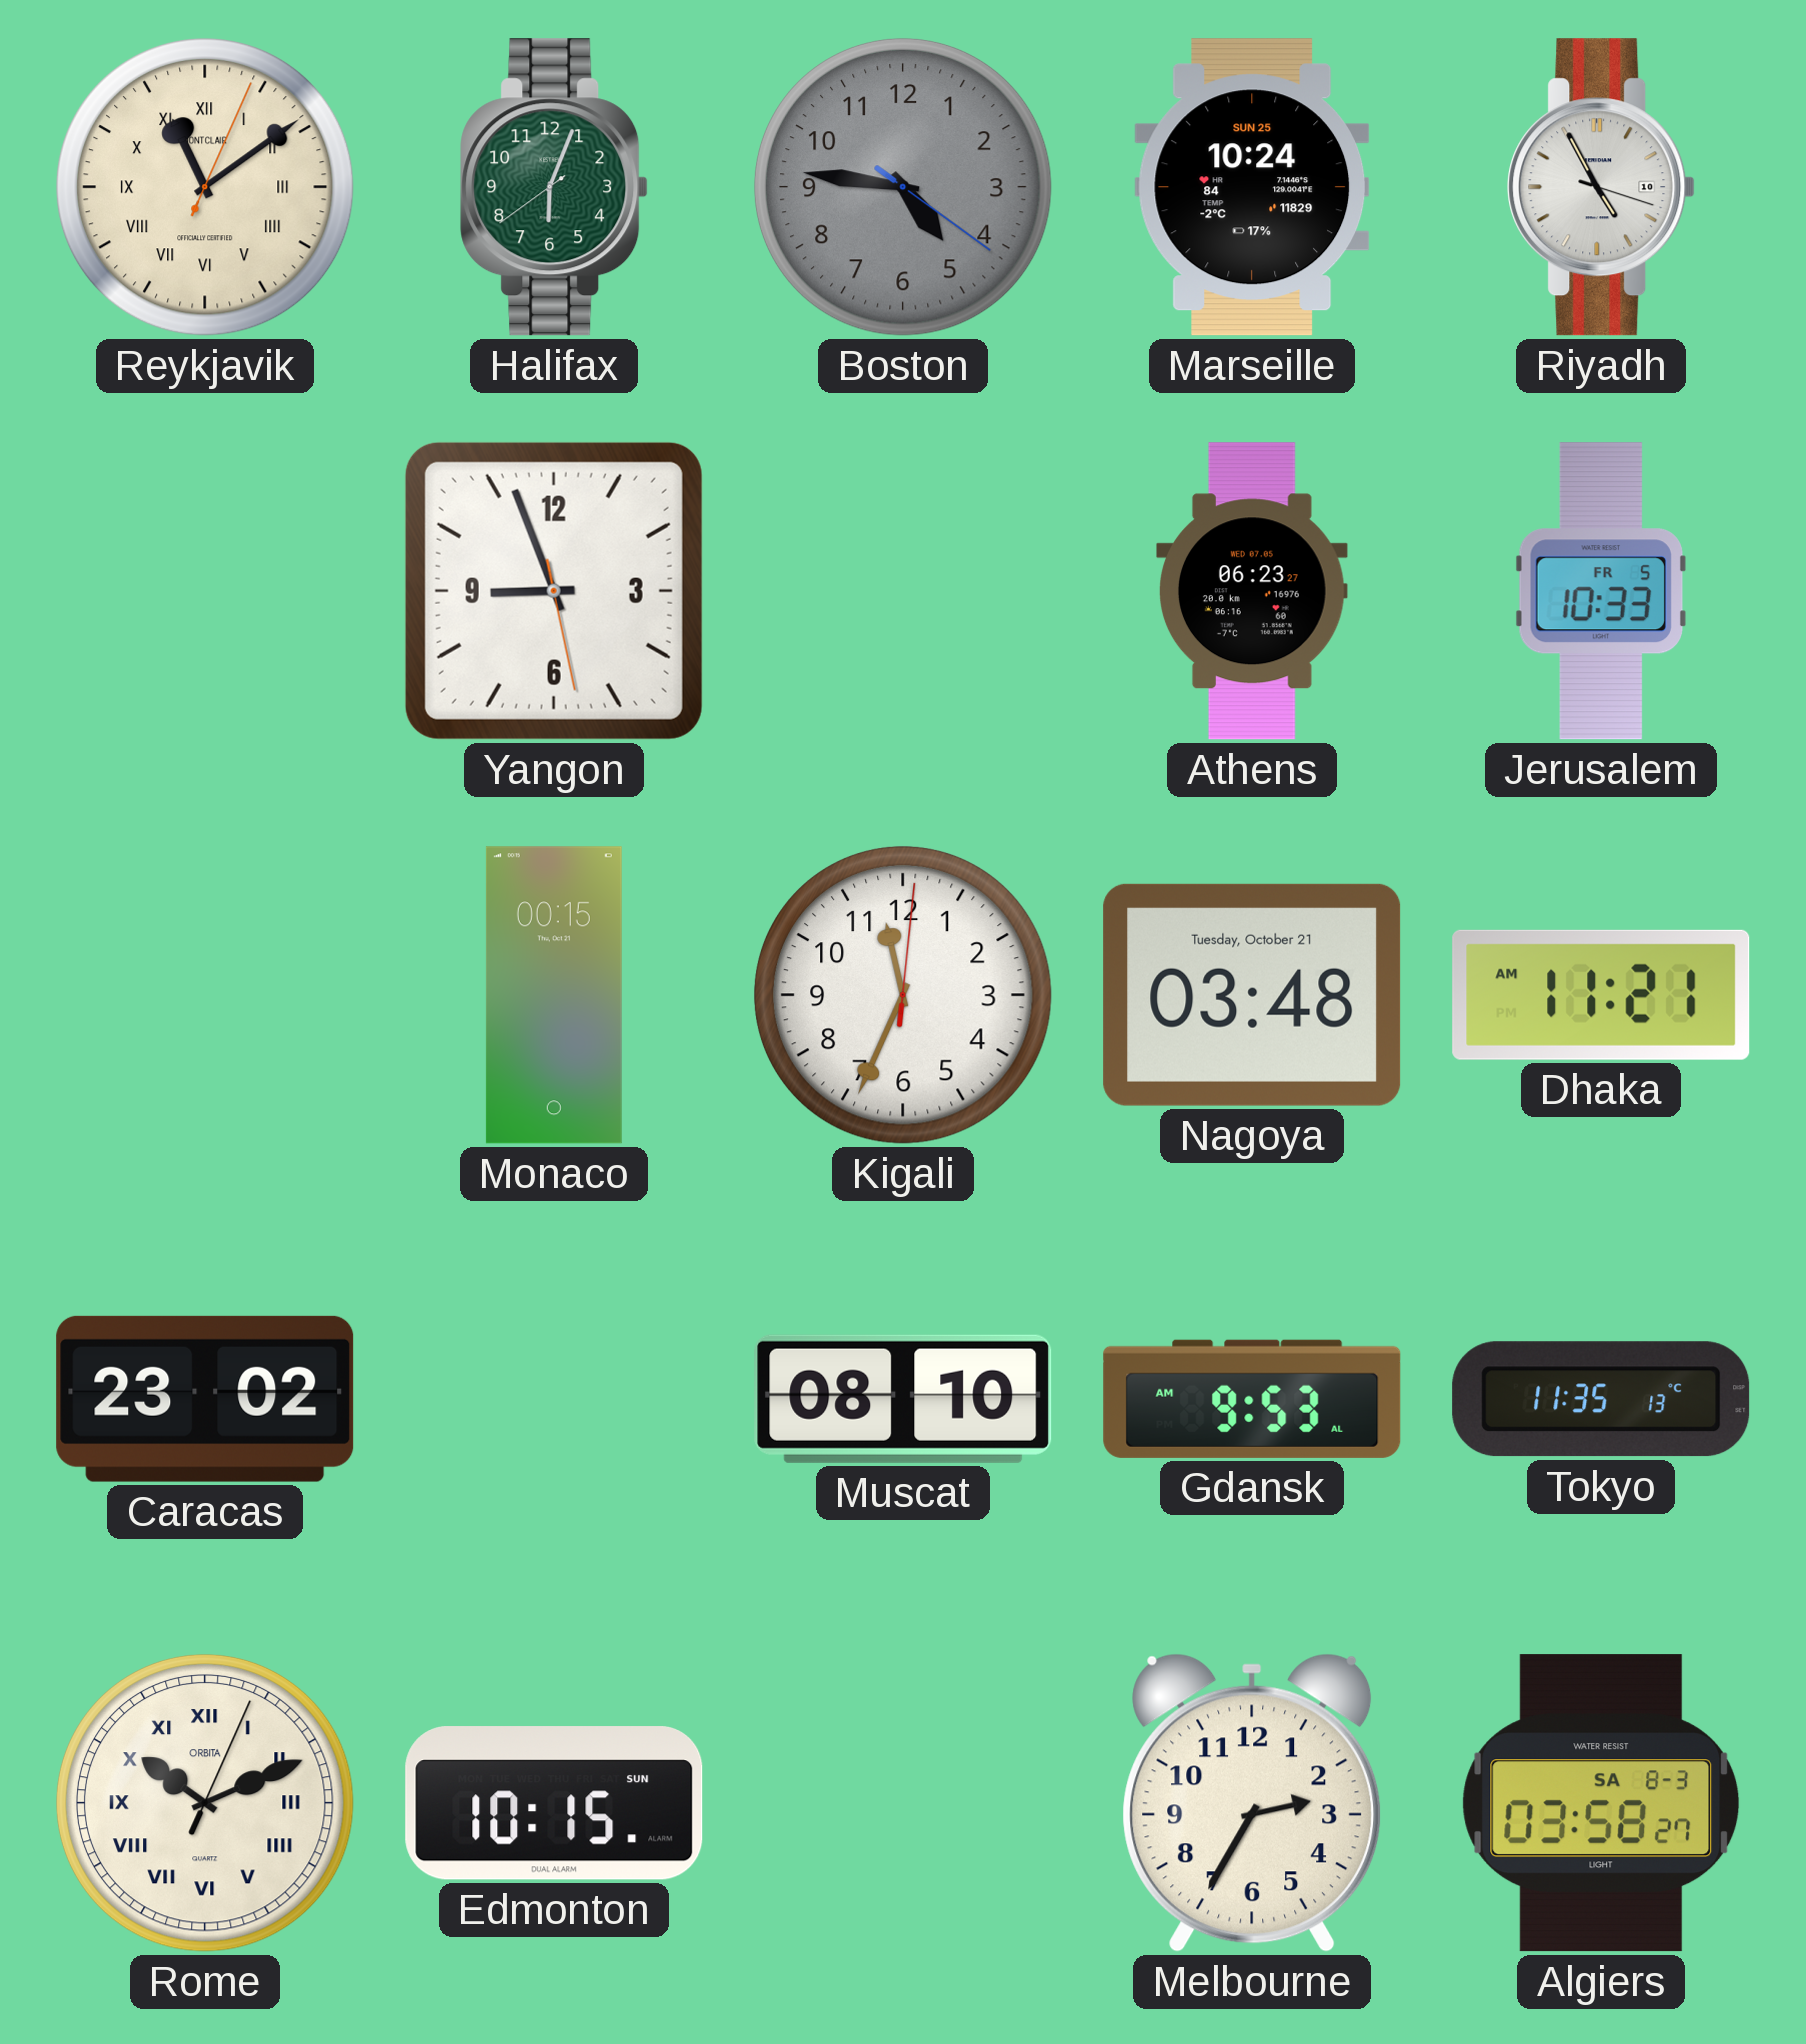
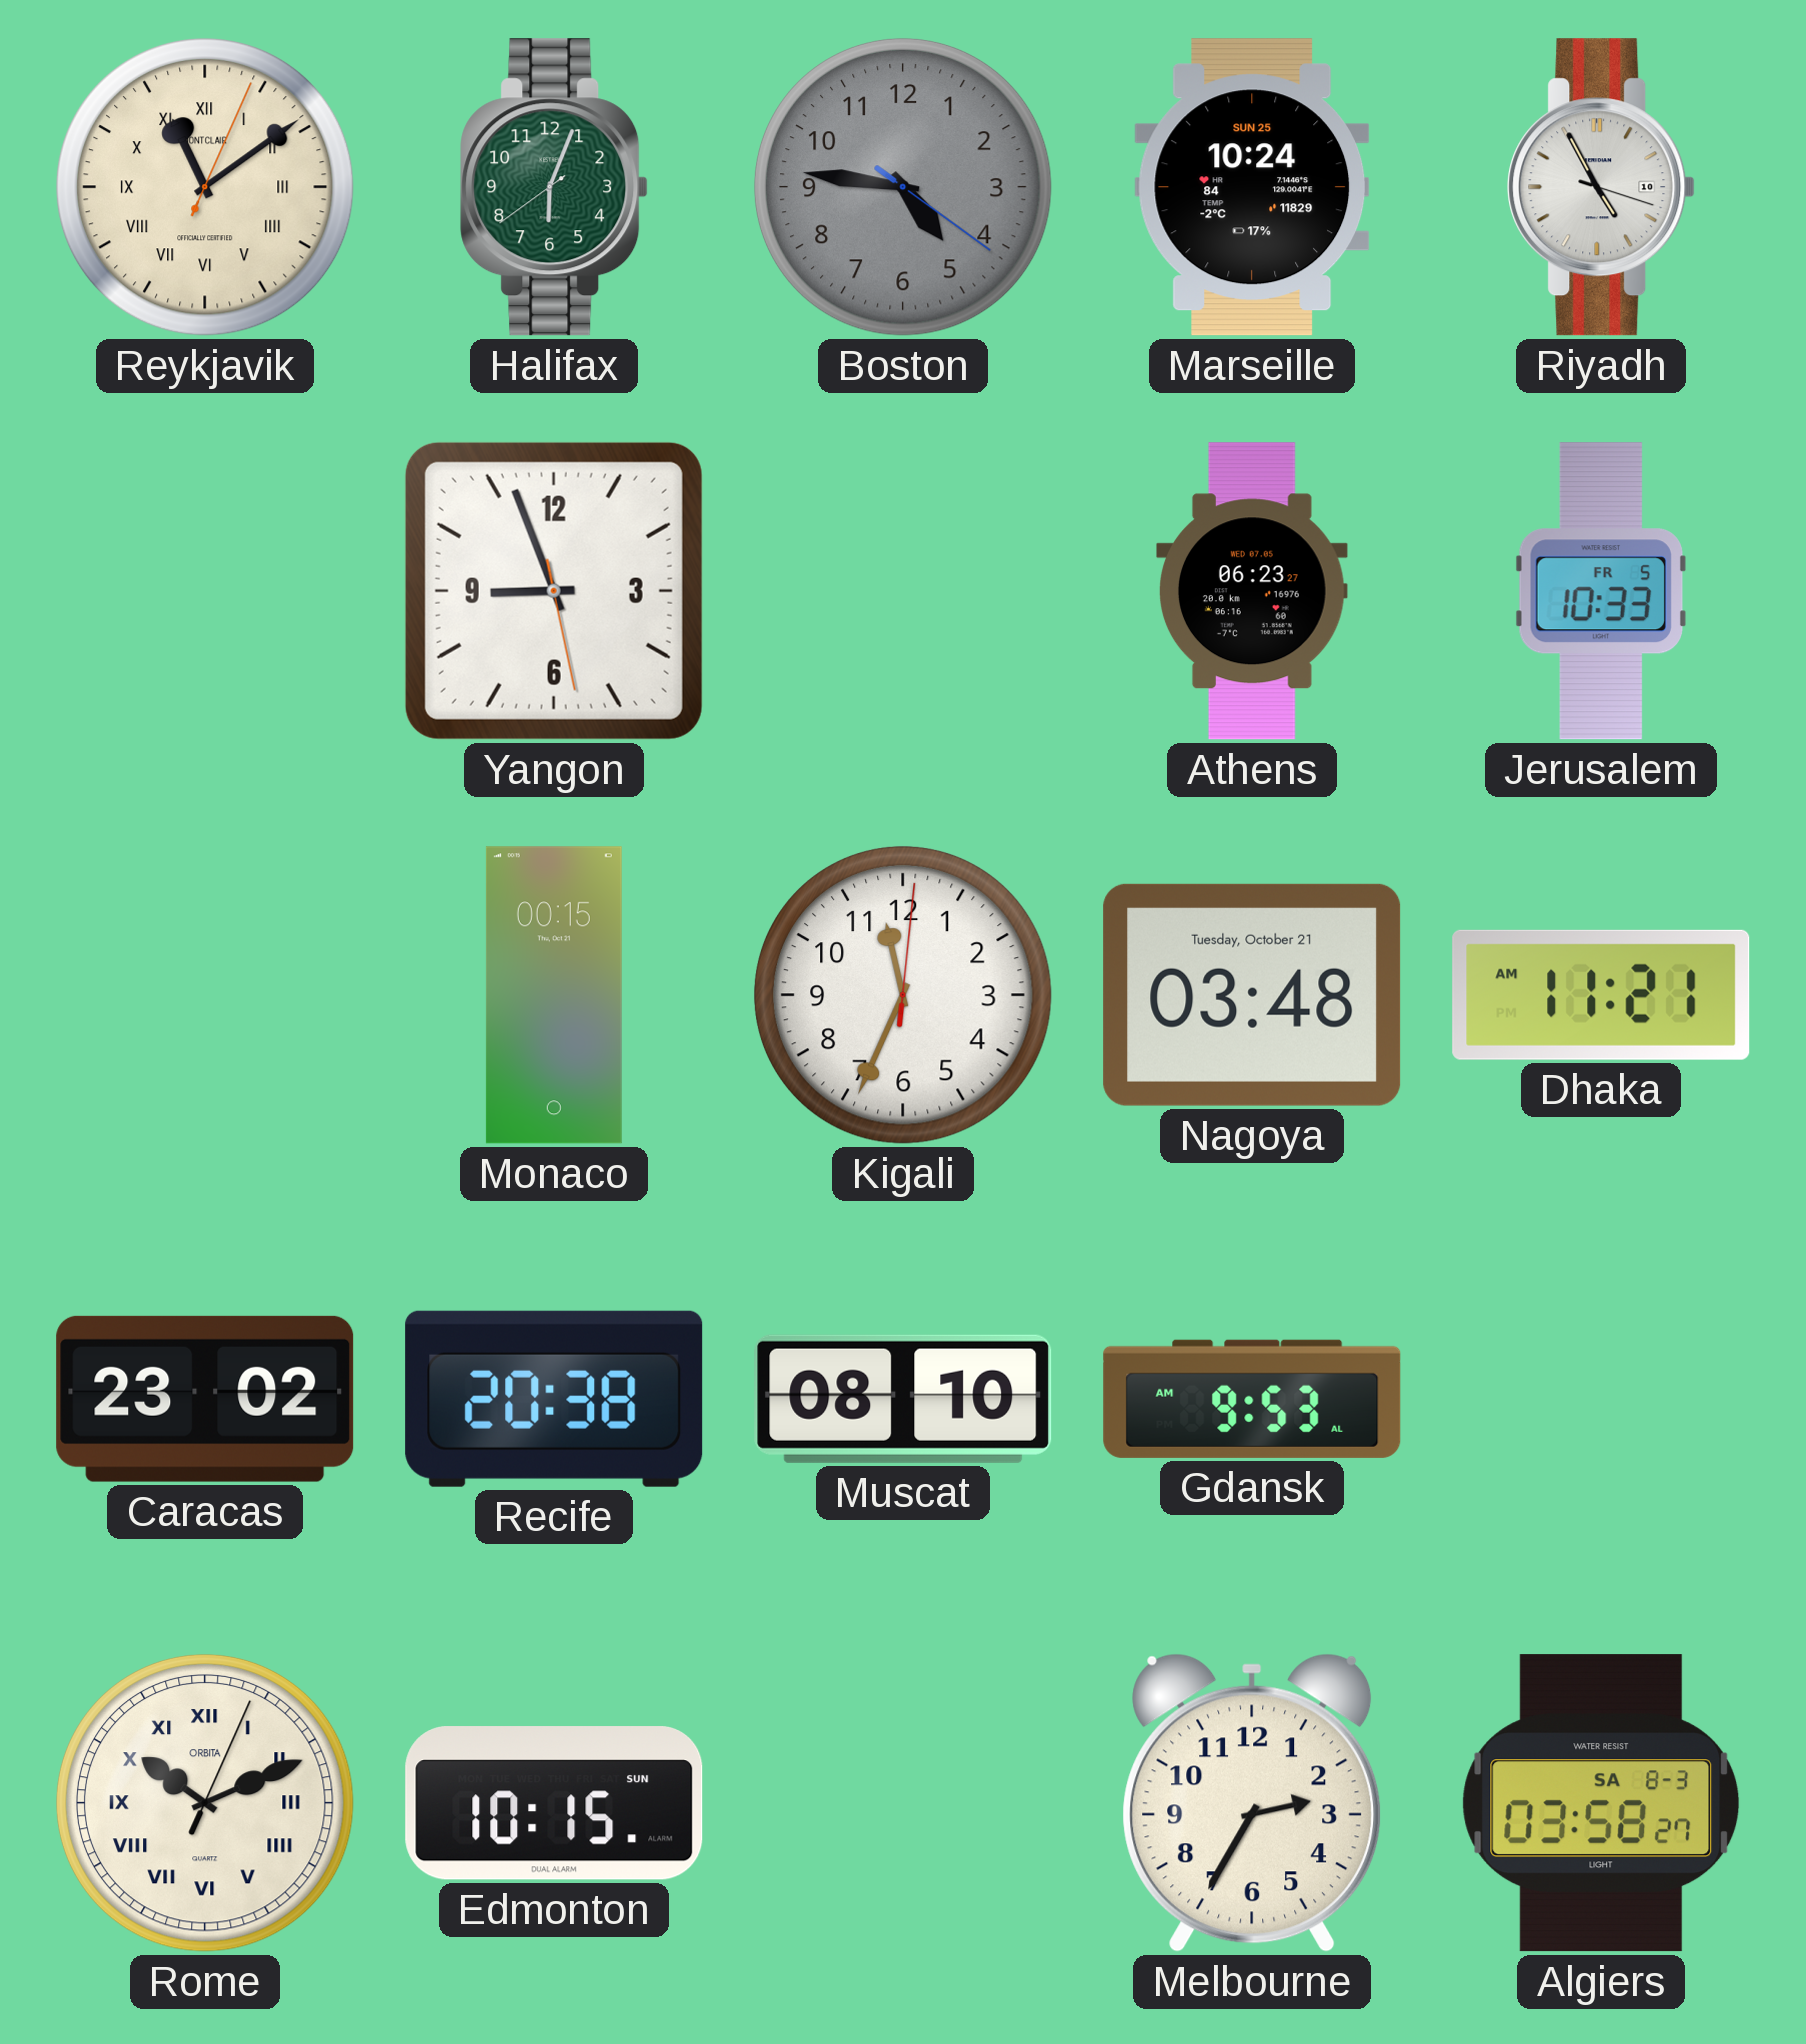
Recife: none -> 20:38 (554, 1399)
Tokyo: 11:35 -> none (1601, 1399)
